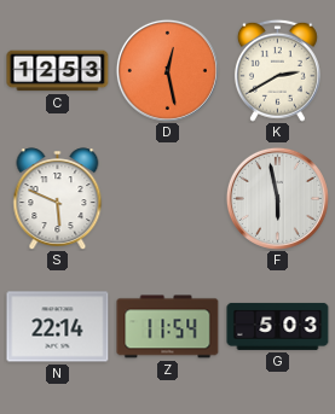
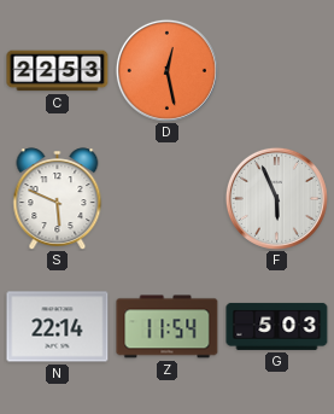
C: 12:53 -> 22:53 (58, 71)
K: 2:40 -> none (277, 70)
F: 5:58 -> 5:56 (276, 198)
